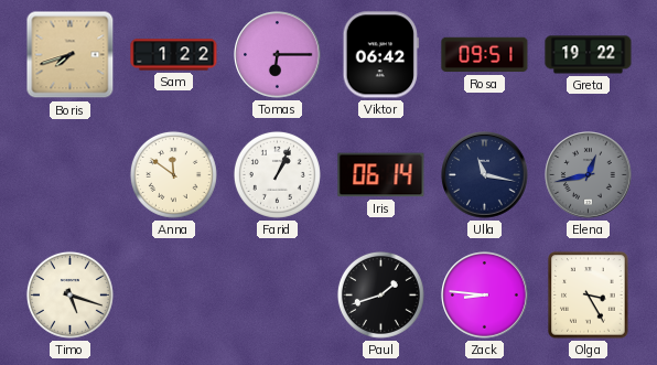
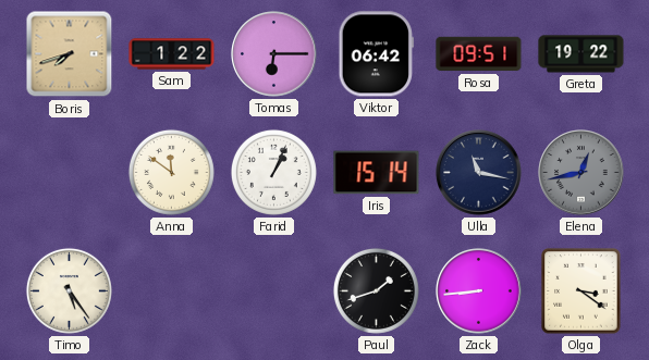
Iris: 06:14 -> 15:14 (377, 173)
Timo: 5:18 -> 5:24 (69, 290)
Zack: 8:46 -> 8:44 (479, 291)
Olga: 3:25 -> 3:21 (581, 291)
